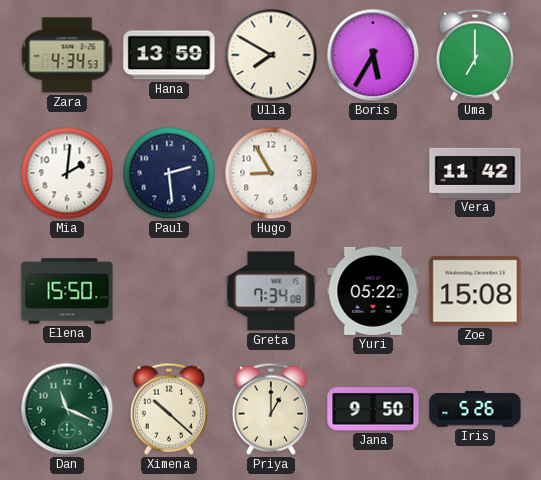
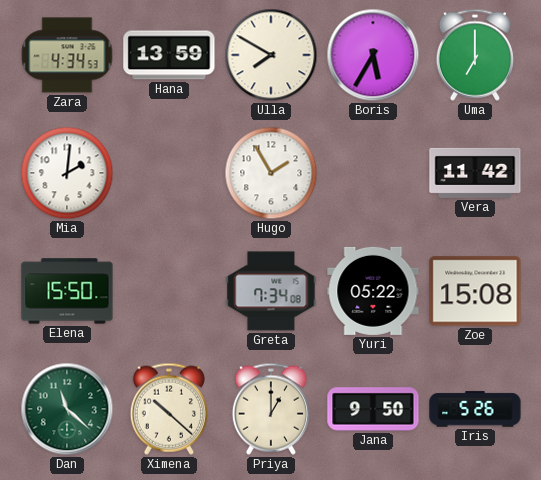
Paul: 2:29 -> none (169, 173)
Hugo: 8:55 -> 1:55 (271, 173)
Dan: 11:19 -> 11:22 (67, 409)
